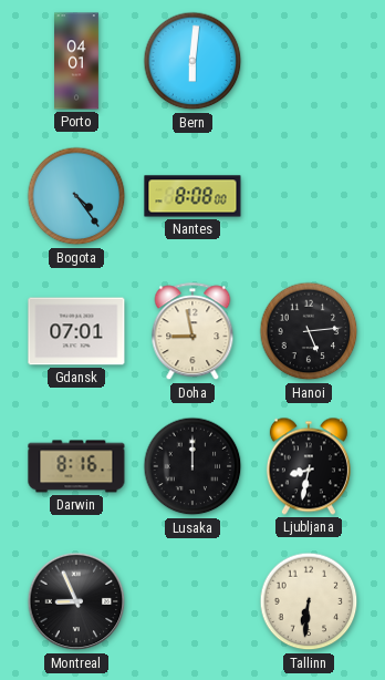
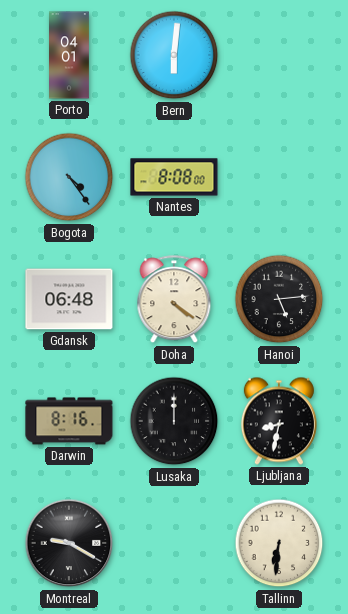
Gdansk: 07:01 -> 06:48 (69, 299)
Doha: 8:58 -> 4:21 (174, 300)
Montreal: 8:56 -> 9:20 (69, 543)
